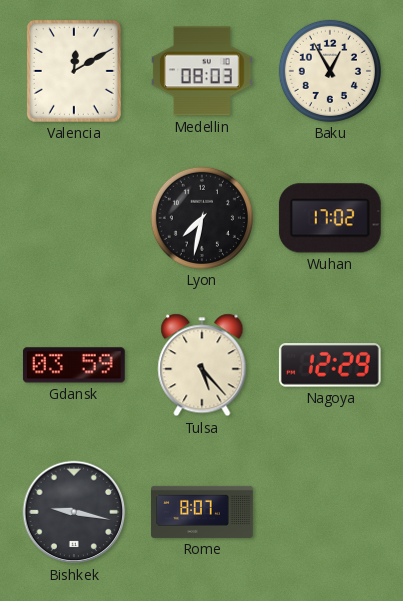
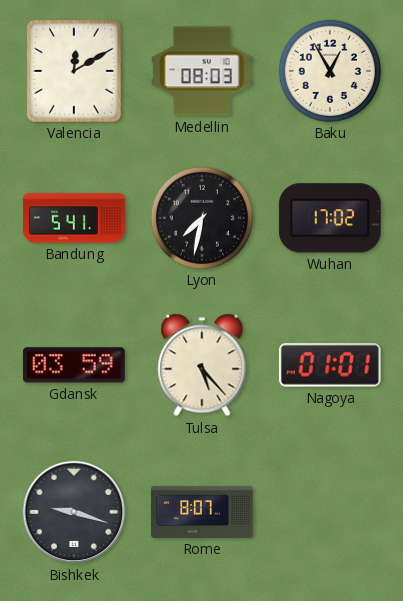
Bandung: none -> 5:41 (74, 218)
Nagoya: 12:29 -> 01:01 (330, 366)
Bishkek: 9:17 -> 9:18 (74, 512)
